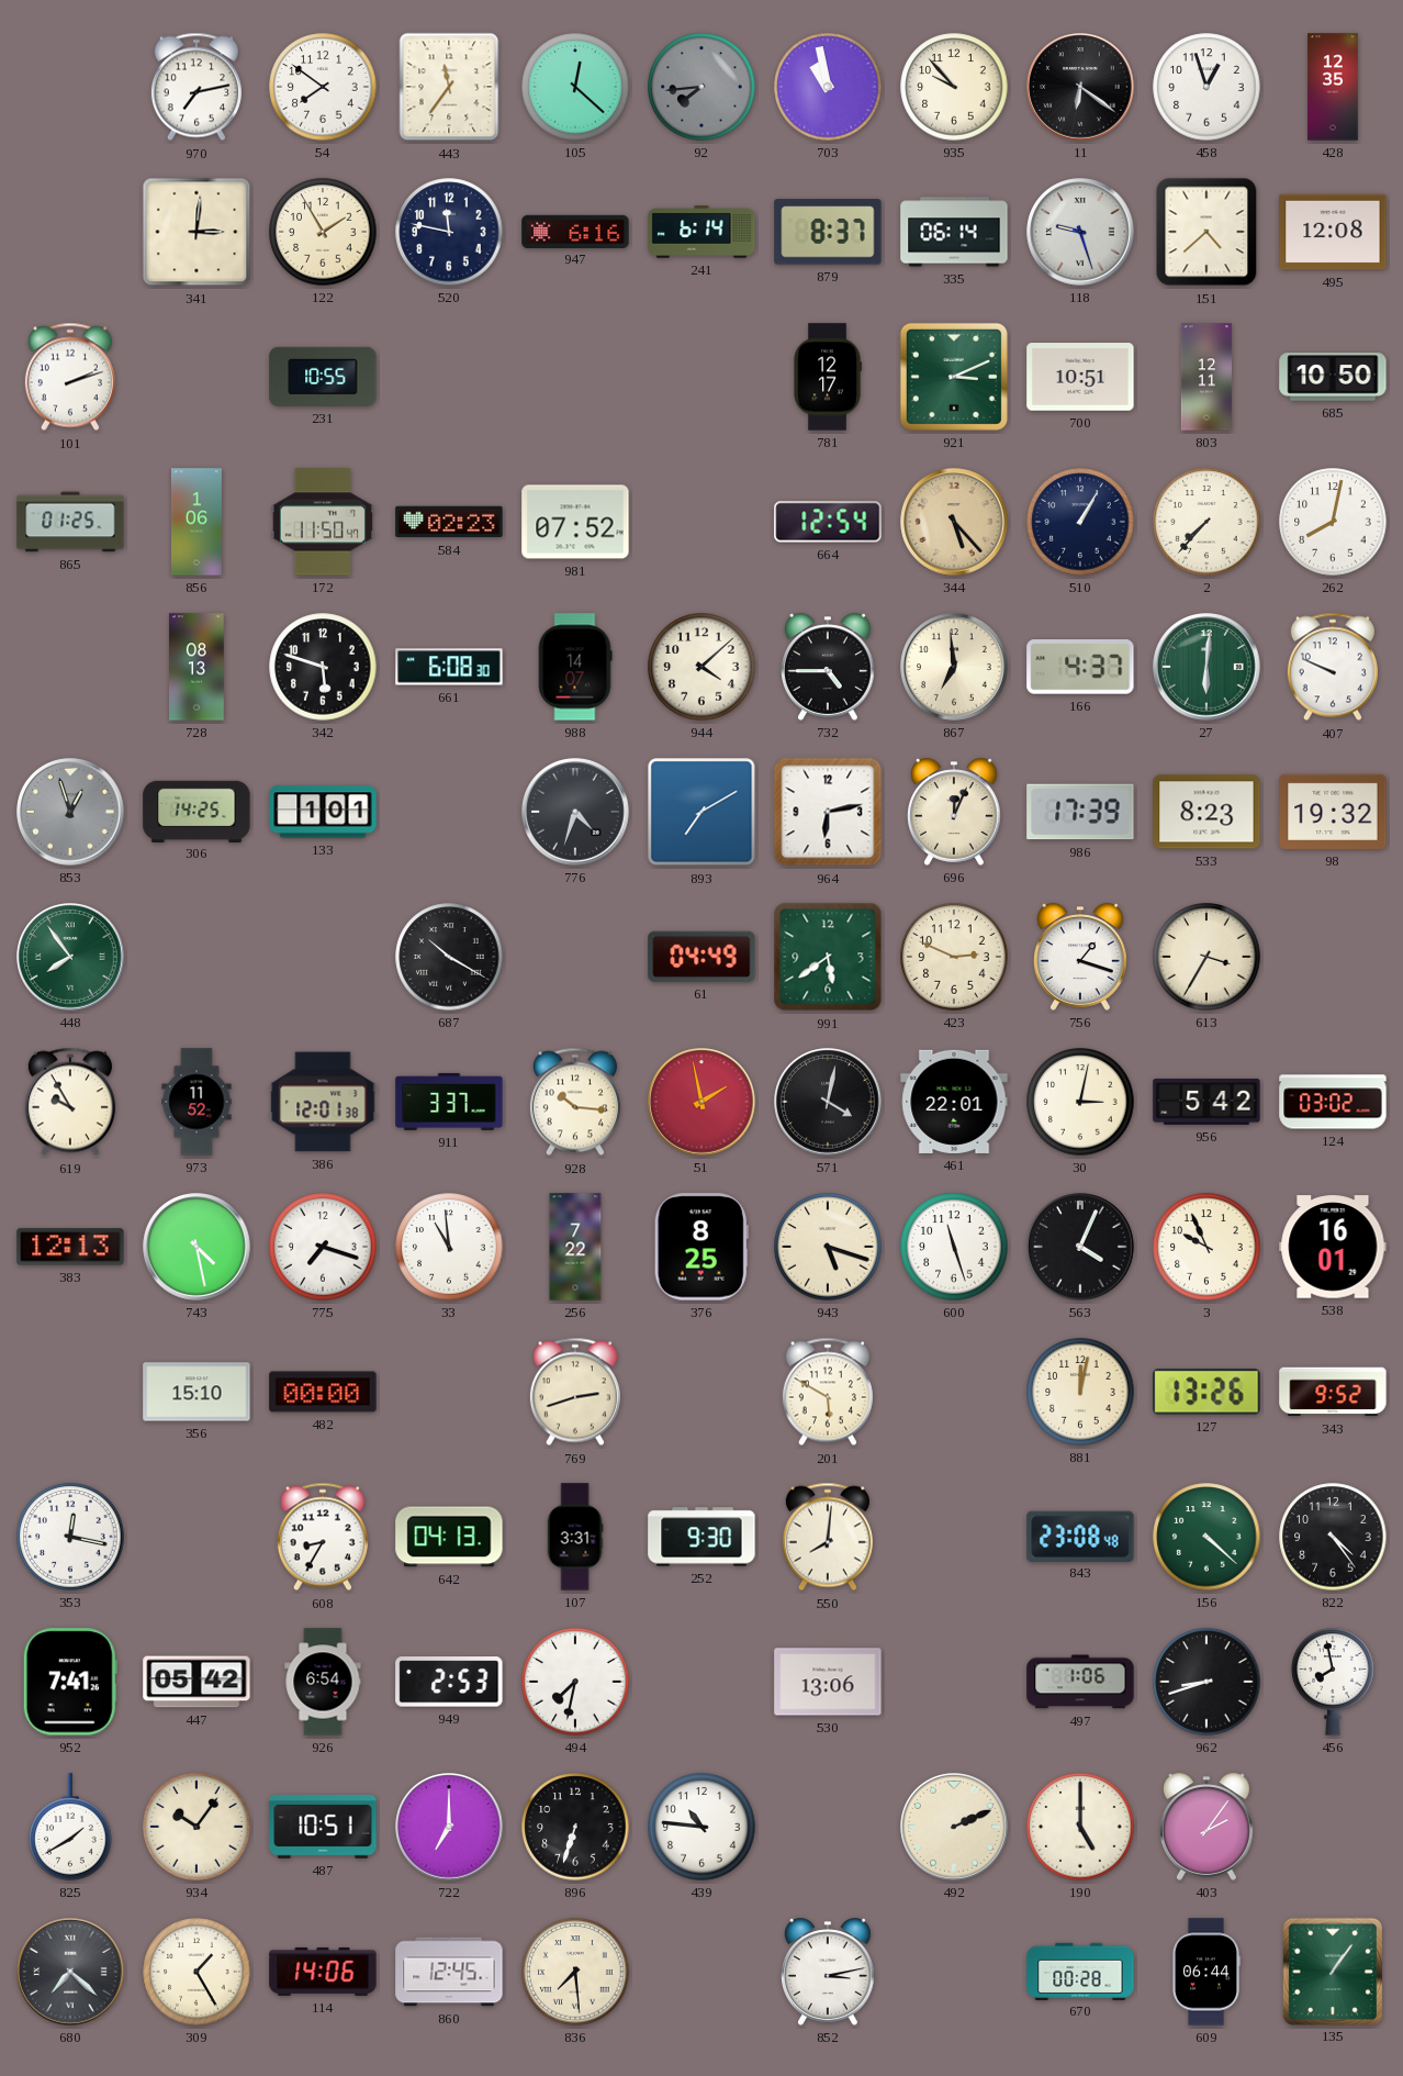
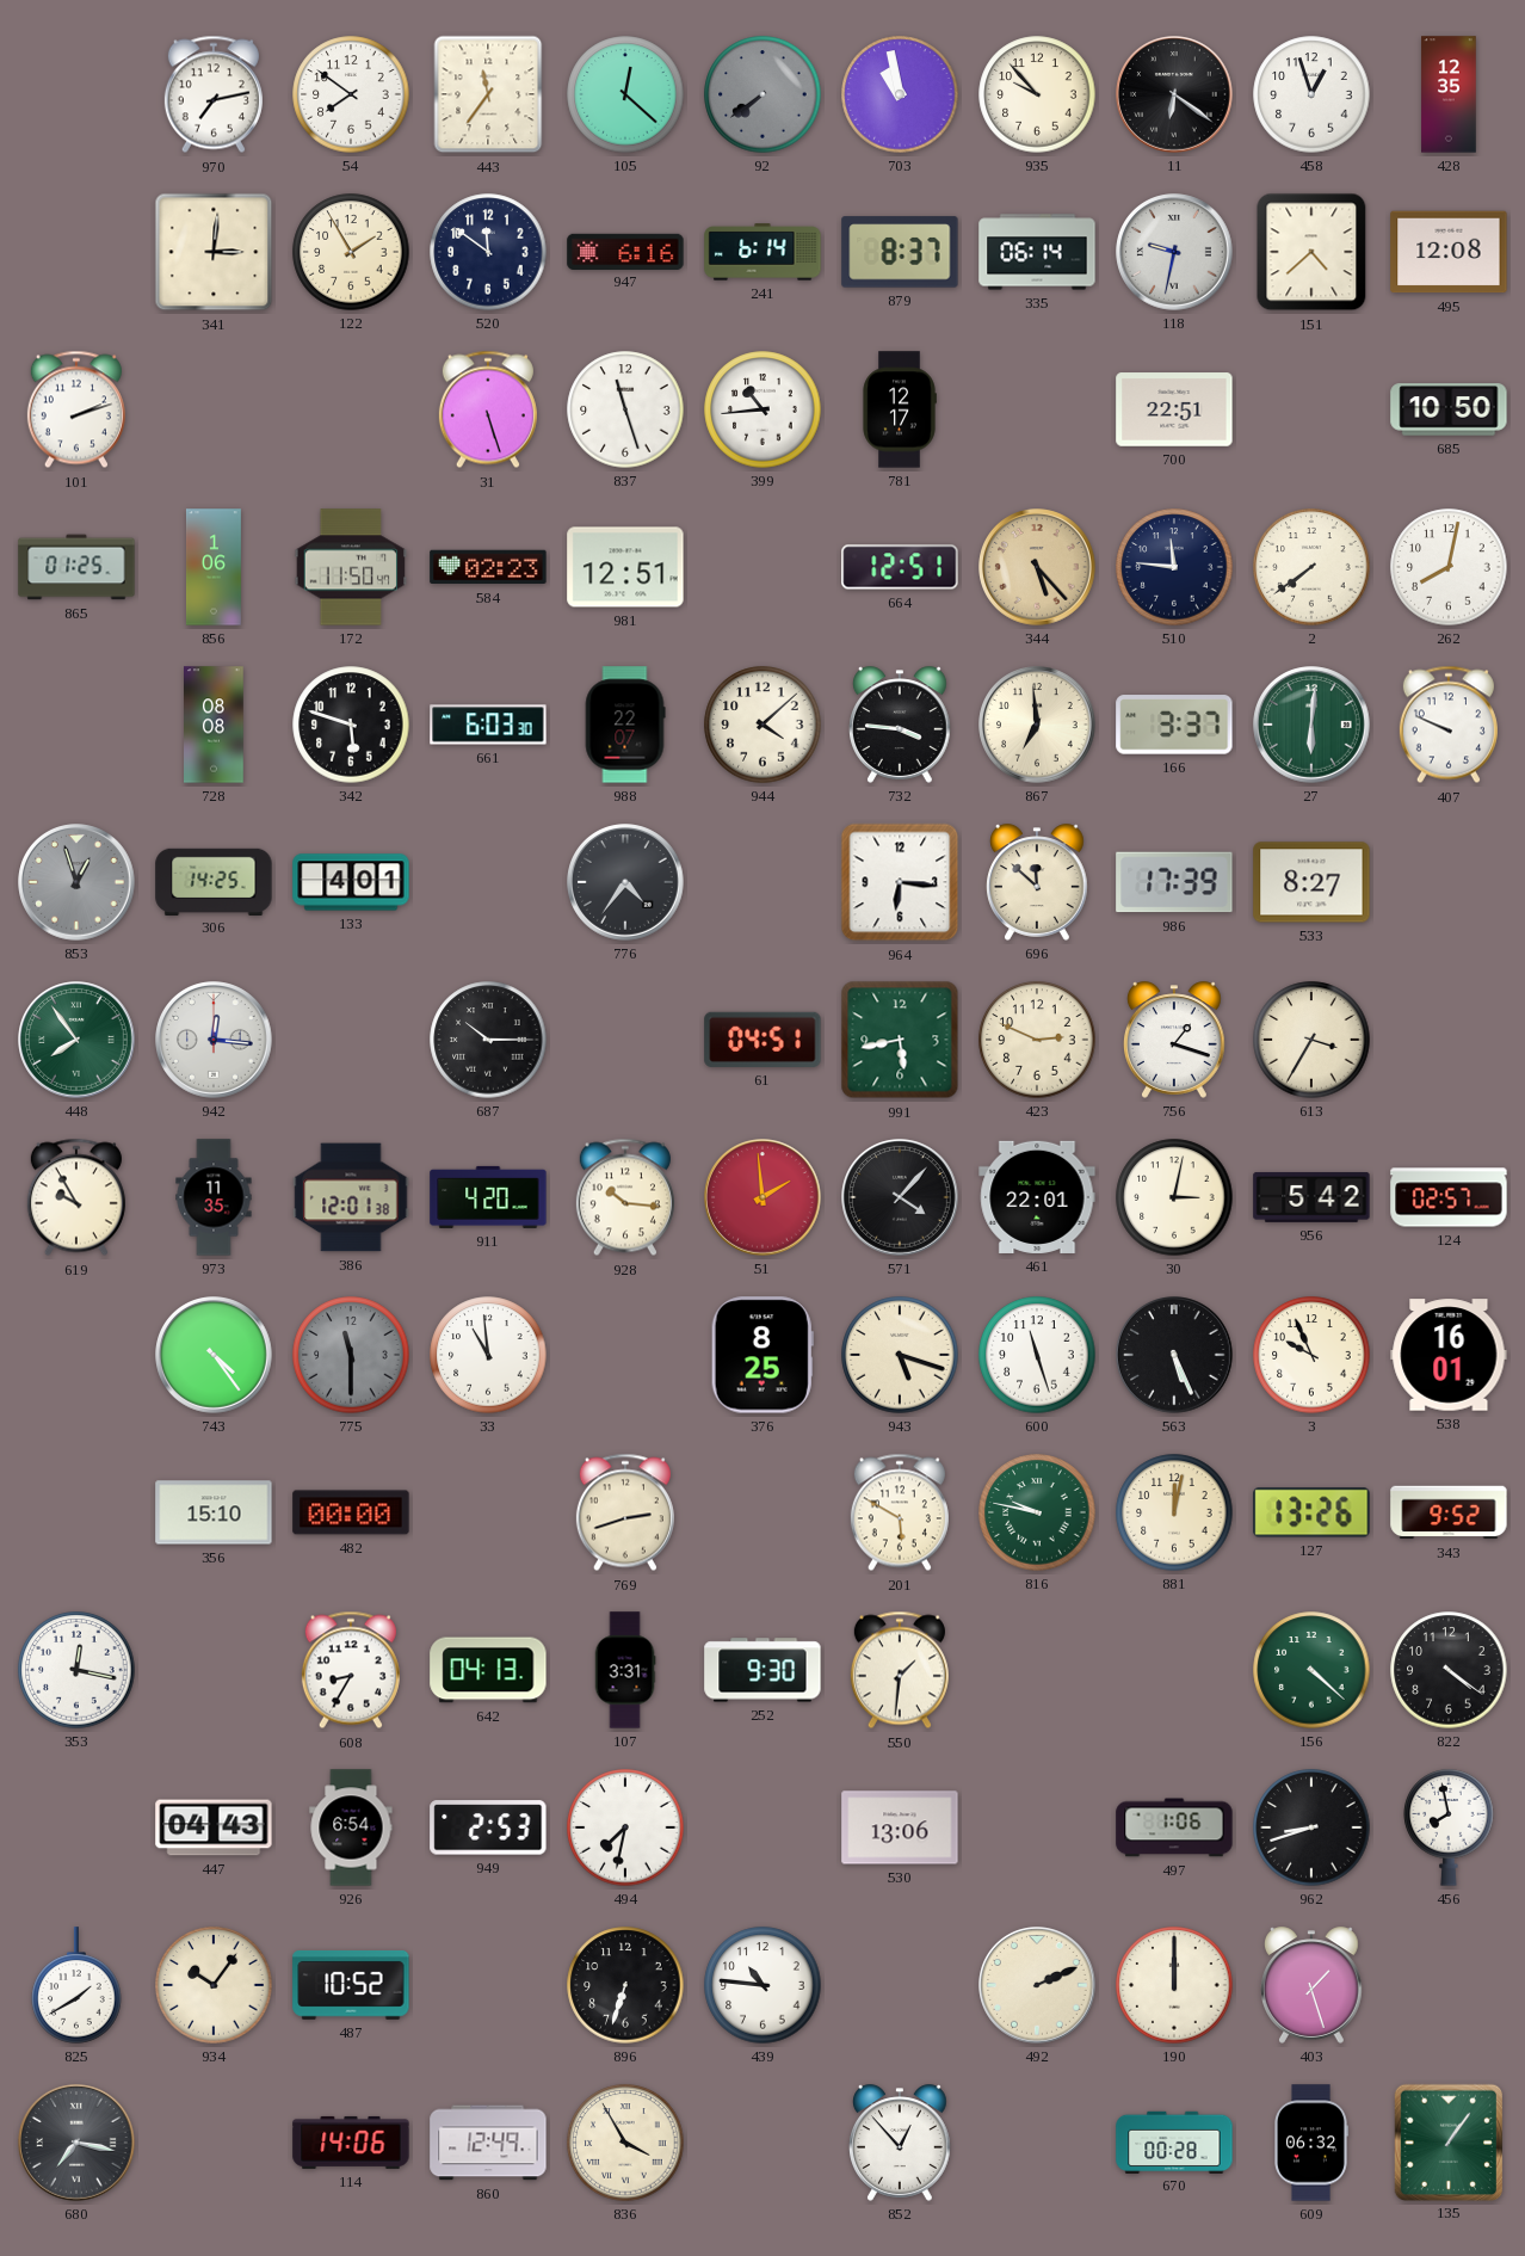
92: 7:44 -> 7:39 (762, 94)
520: 11:47 -> 11:51 (488, 252)
118: 9:27 -> 9:32 (1174, 252)
231: 10:55 -> none (323, 377)
31: none -> 5:27 (488, 409)
837: none -> 11:27 (625, 409)
399: none -> 10:44 (762, 409)
921: 3:11 -> none (954, 377)
700: 10:51 -> 22:51 (1174, 409)
803: 12:11 -> none (1206, 377)
981: 07:52 -> 12:51 (625, 567)
664: 12:54 -> 12:51 (900, 567)
510: 1:05 -> 11:46 (1174, 567)
2: 7:37 -> 7:39 (1311, 567)
728: 08:13 -> 08:08 (215, 725)
661: 6:08 -> 6:03 (488, 725)
988: 14:07 -> 22:07 (625, 725)
732: 4:45 -> 3:46 (901, 725)
166: 4:37 -> 3:37 (1174, 725)
133: 1:01 -> 4:01 (351, 882)
776: 4:33 -> 4:36 (625, 882)
893: 7:10 -> none (701, 812)
964: 6:13 -> 6:16 (900, 882)
696: 12:04 -> 11:52 (1038, 882)
533: 8:23 -> 8:27 (1311, 882)
98: 19:32 -> none (1333, 812)
942: none -> 12:16 (214, 1040)
687: 10:20 -> 10:15 (488, 1040)
61: 04:49 -> 04:51 (762, 1040)
991: 5:39 -> 5:43 (900, 1040)
973: 11:52 -> 11:35 (214, 1197)
911: 3:37 -> 4:20 (488, 1197)
51: 1:58 -> 1:59 (762, 1197)
571: 4:02 -> 4:07 (900, 1197)
124: 03:02 -> 02:57 (1449, 1197)
383: 12:13 -> none (70, 1247)
743: 4:28 -> 4:24 (214, 1355)
775: 7:18 -> 11:30 (351, 1355)
775 dial: white -> grey (351, 1355)
256: 7:22 -> none (575, 1247)
563: 4:04 -> 5:26 (1174, 1355)
816: none -> 9:47 (1037, 1512)
550: 8:01 -> 1:31 (900, 1670)
843: 23:08 -> none (1080, 1536)
822: 4:24 -> 4:21 (1449, 1670)
952: 7:41 -> none (70, 1682)
447: 05:42 -> 04:43 (214, 1827)
487: 10:51 -> 10:52 (351, 1985)
722: 7:00 -> none (449, 1827)
190: 5:00 -> 12:00 (1174, 1985)
403: 2:06 -> 1:27 (1313, 1985)
680: 7:22 -> 7:17 (76, 2143)
309: 1:25 -> none (197, 1972)
860: 12:45 -> 12:49 (488, 2143)
836: 7:29 -> 3:55 (625, 2143)
852: 3:13 -> 12:53 (901, 2143)
609: 06:44 -> 06:32 (1311, 2143)
